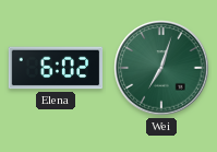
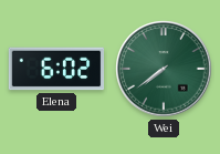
Wei: 7:03 -> 7:39 (164, 69)
